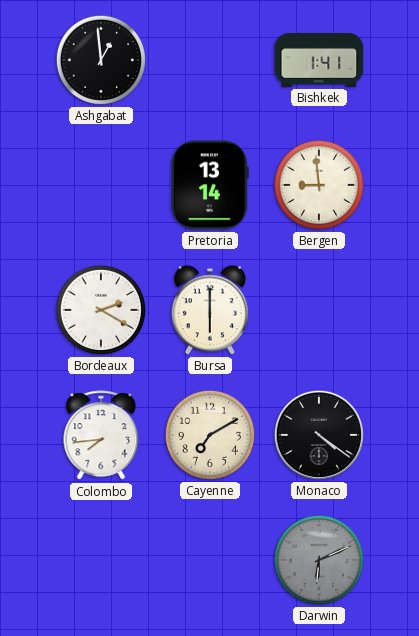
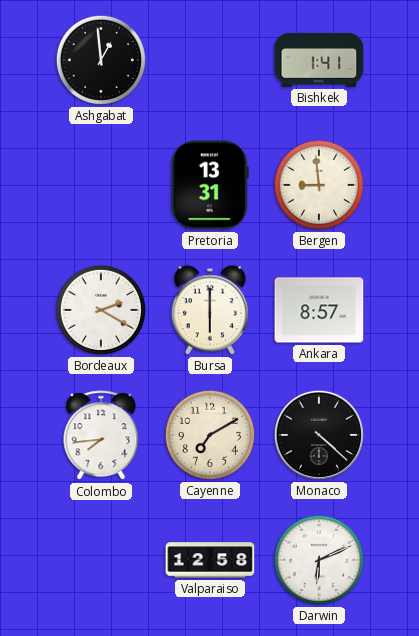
Pretoria: 13:14 -> 13:31 (210, 185)
Ankara: none -> 8:57 (319, 310)
Monaco: 4:21 -> 4:22 (319, 435)
Valparaiso: none -> 12:58 (210, 560)
Darwin dial: grey -> white (319, 560)
